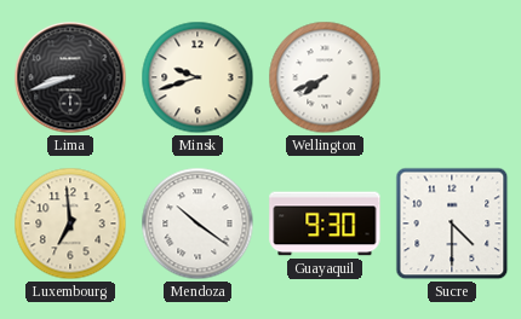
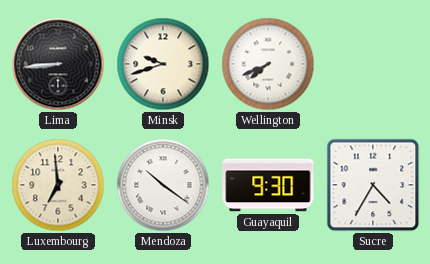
Lima: 8:42 -> 8:44 (58, 64)
Sucre: 4:30 -> 4:35 (373, 185)
